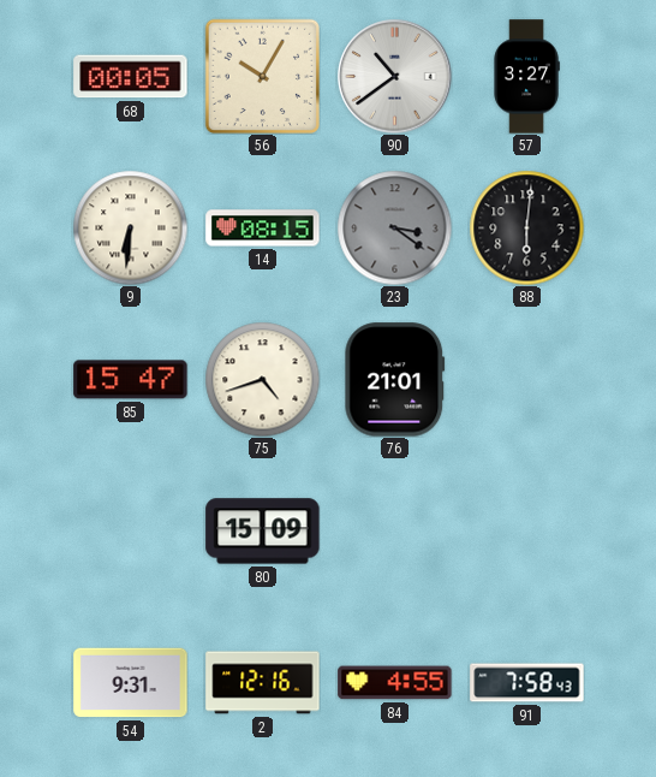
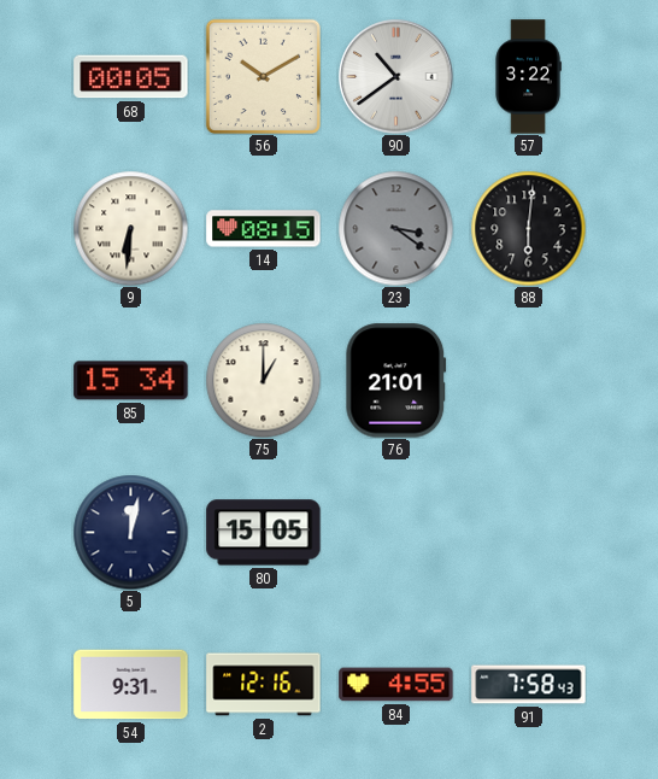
56: 10:05 -> 10:10 (263, 76)
57: 3:27 -> 3:22 (528, 77)
85: 15:47 -> 15:34 (131, 381)
75: 4:42 -> 1:00 (263, 380)
5: none -> 12:02 (130, 532)
80: 15:09 -> 15:05 (264, 533)
